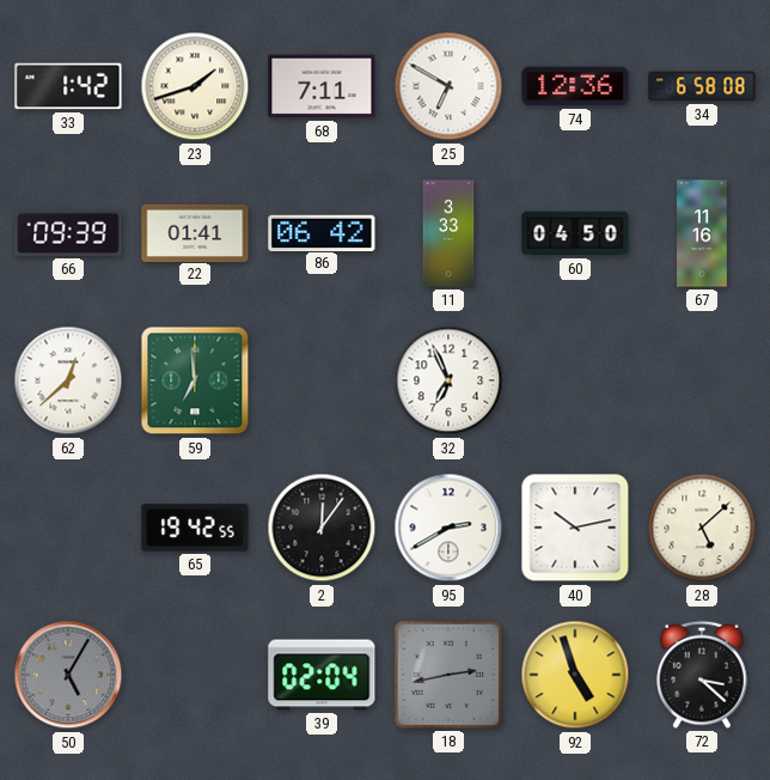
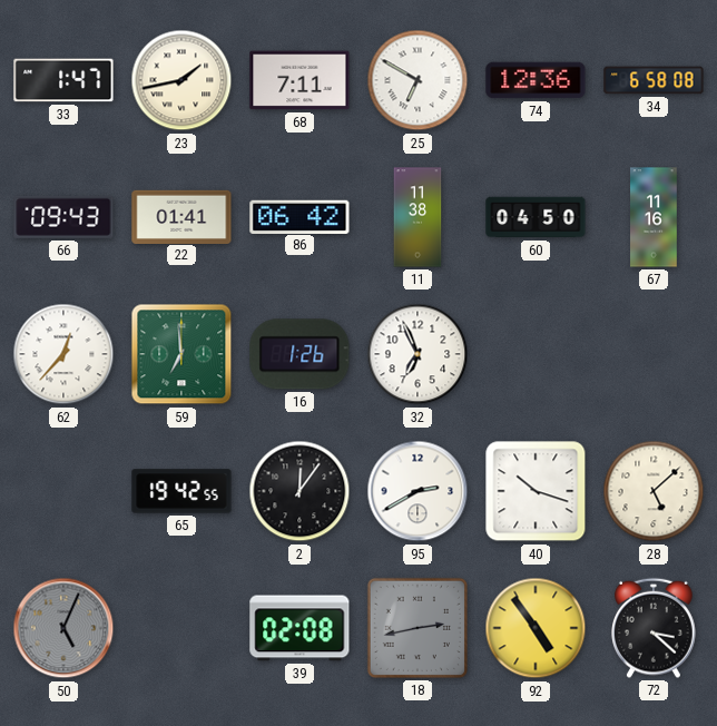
33: 1:42 -> 1:47 (63, 80)
23: 1:42 -> 1:43 (181, 80)
66: 09:39 -> 09:43 (63, 217)
11: 3:33 -> 11:38 (418, 217)
62: 12:38 -> 12:37 (63, 354)
16: none -> 1:26 (299, 354)
40: 10:13 -> 10:18 (536, 491)
50: 5:05 -> 5:04 (63, 628)
39: 02:04 -> 02:08 (299, 628)
92: 4:57 -> 4:54 (536, 628)
